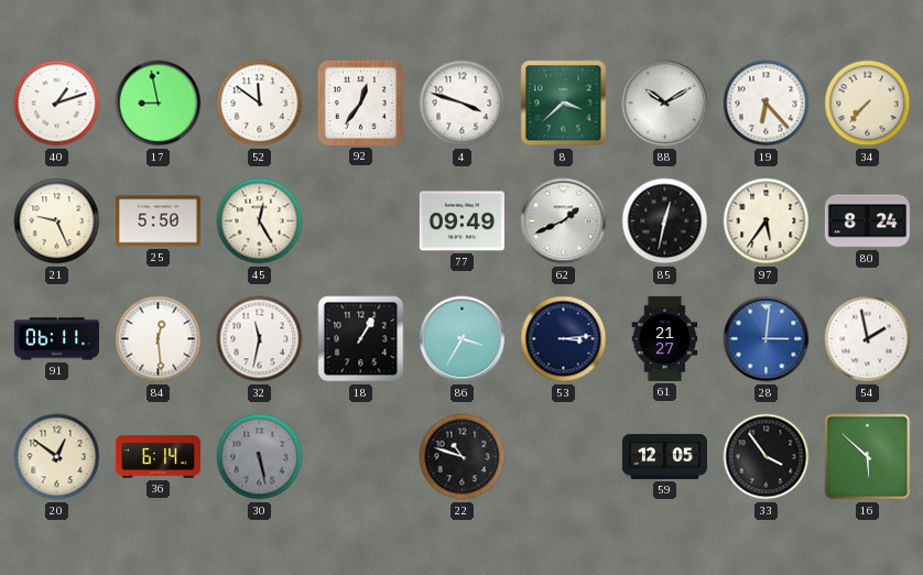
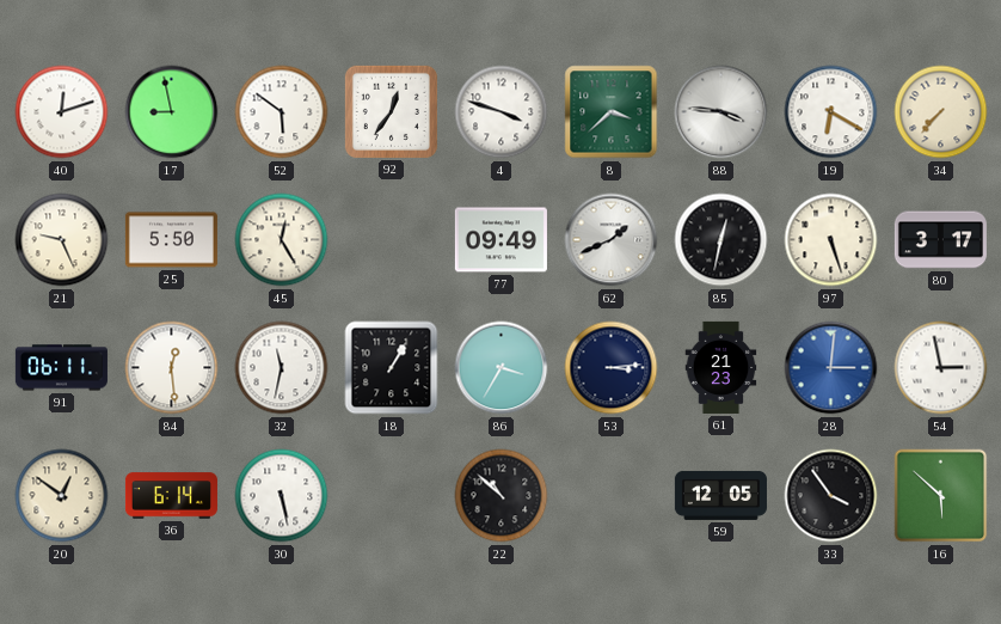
40: 1:12 -> 12:12 (62, 112)
52: 11:51 -> 5:51 (282, 112)
88: 10:10 -> 3:46 (721, 112)
19: 6:23 -> 6:20 (831, 112)
97: 5:36 -> 5:27 (831, 240)
80: 8:24 -> 3:17 (940, 240)
61: 21:27 -> 21:23 (721, 367)
54: 1:58 -> 2:58 (941, 368)
30 dial: grey -> white (282, 496)
22: 10:48 -> 10:52 (502, 496)
